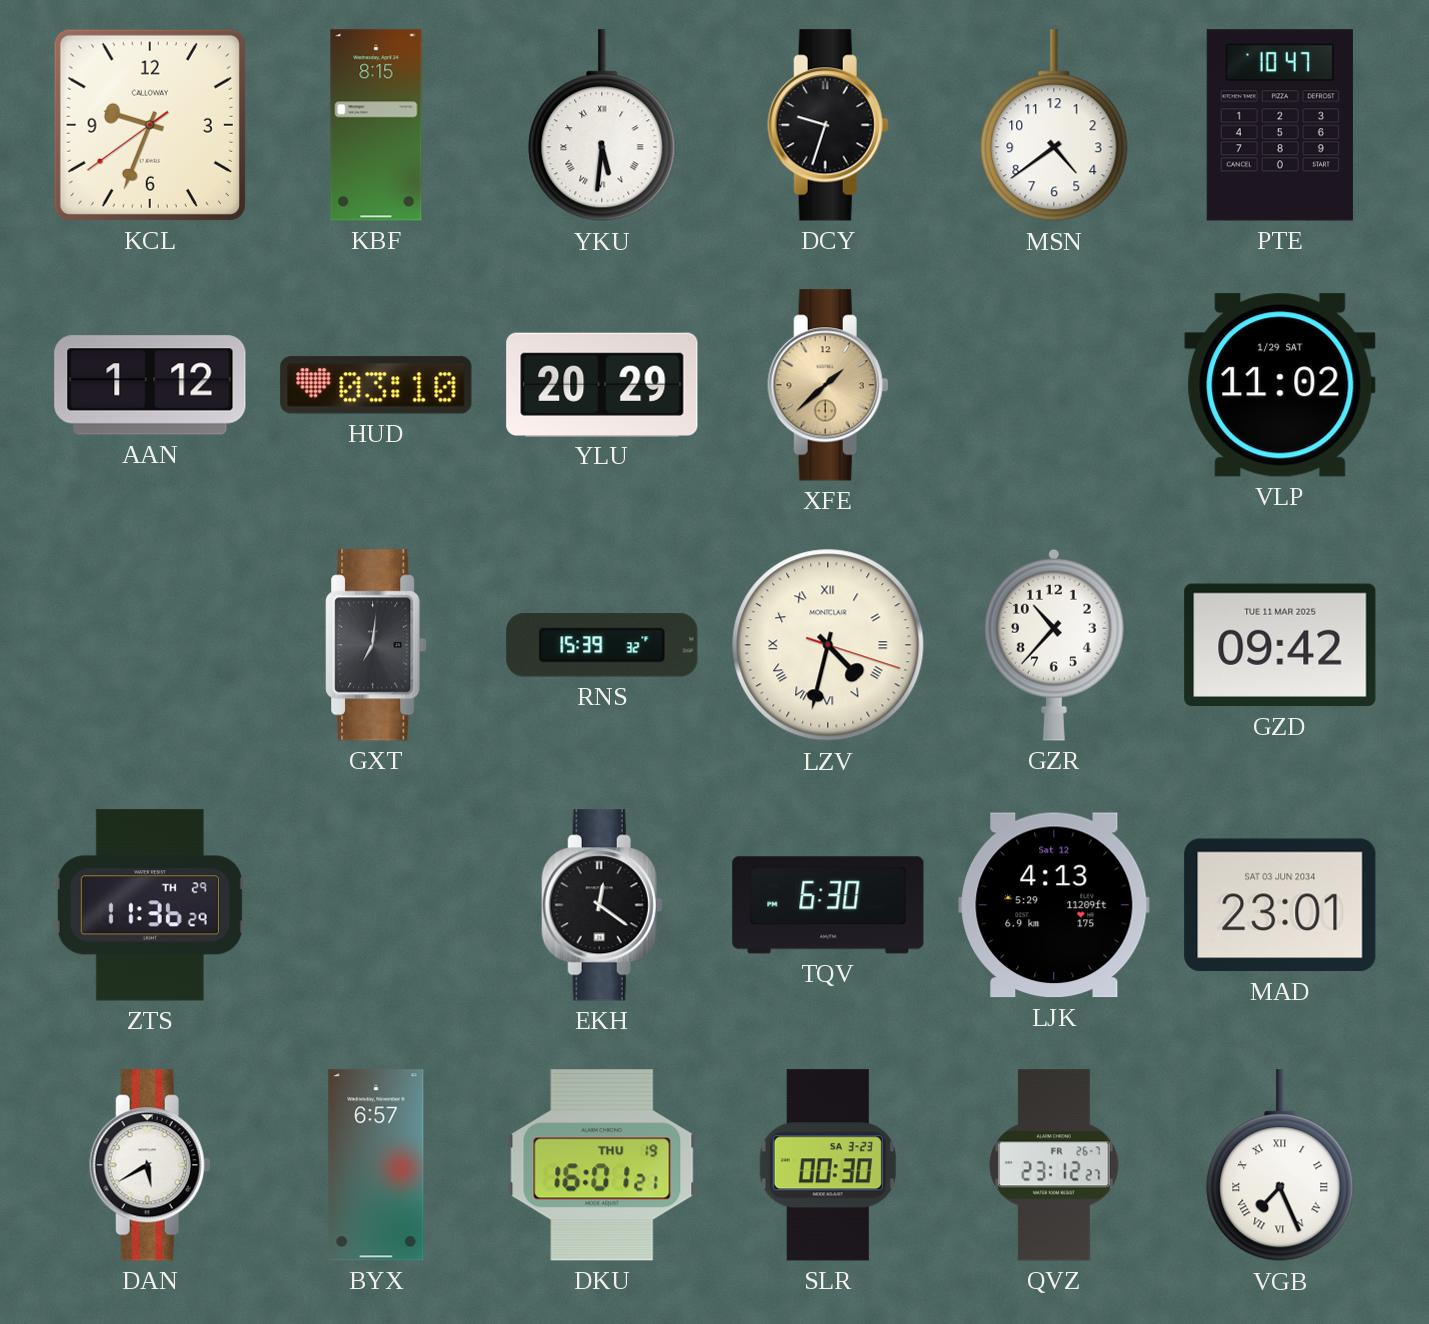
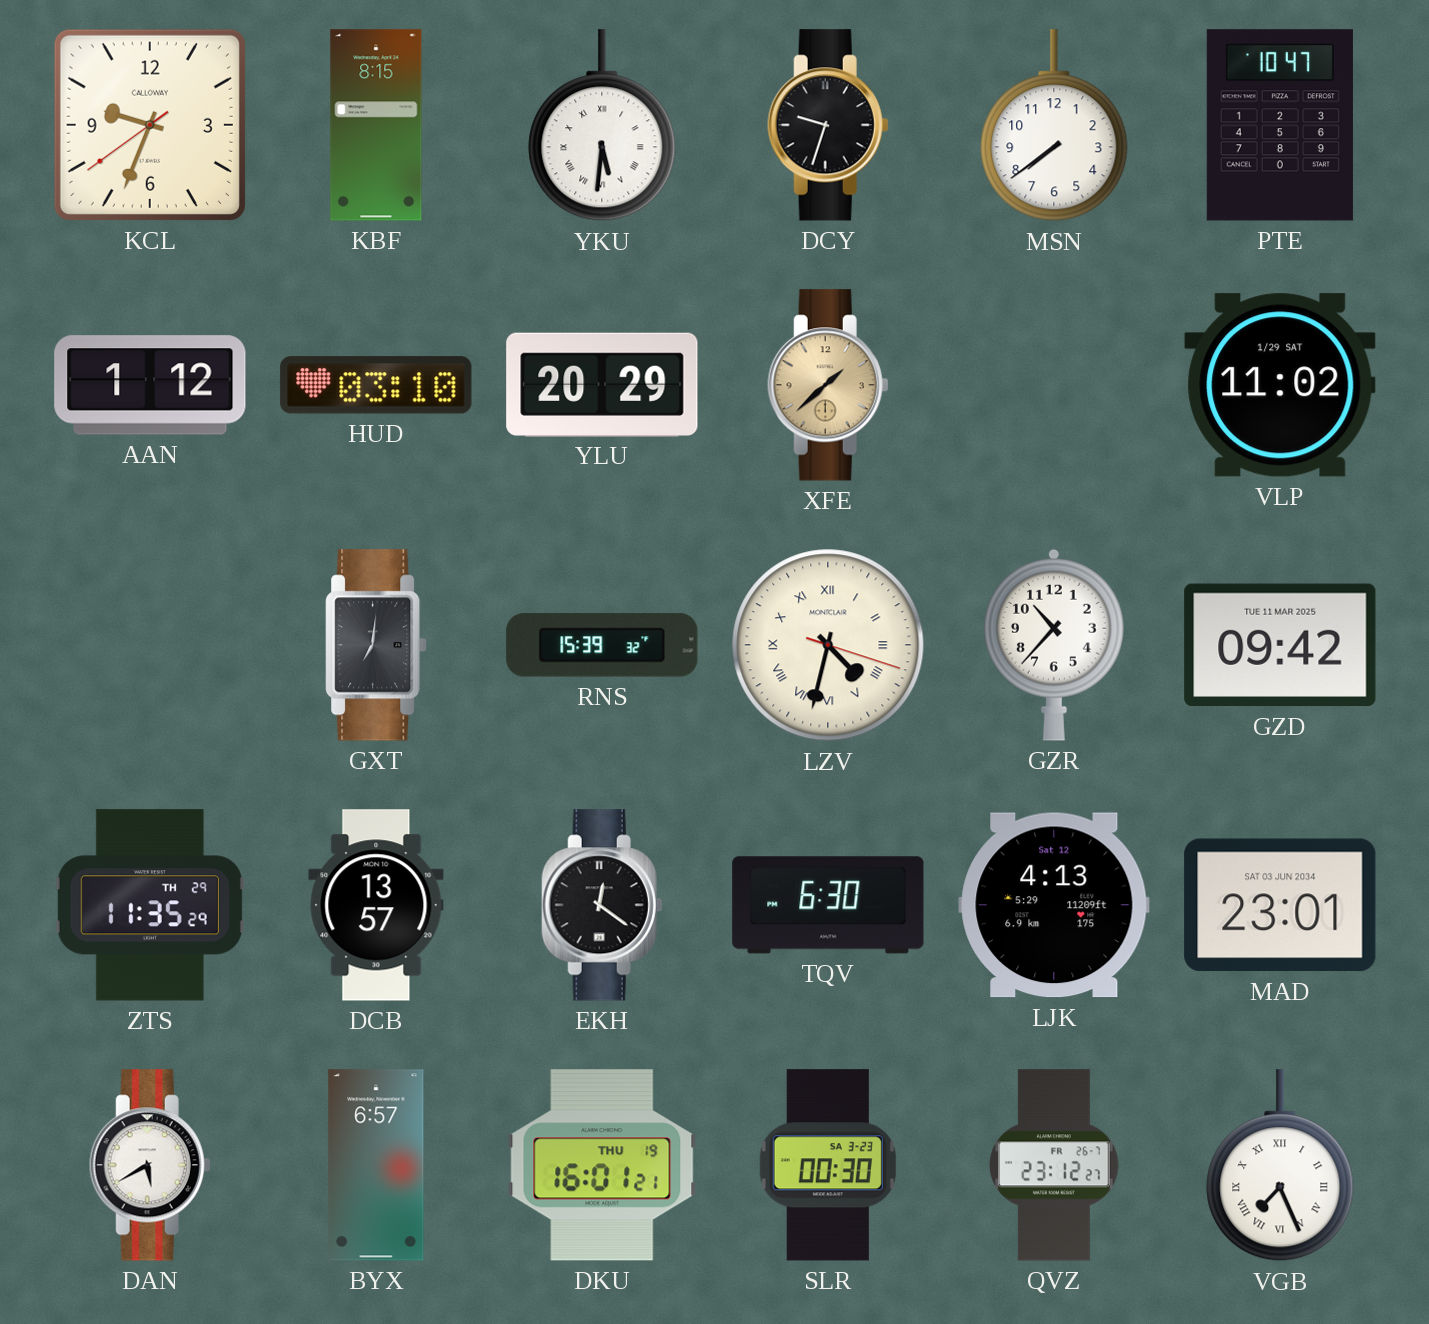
MSN: 4:39 -> 7:39 (1054, 126)
ZTS: 11:36 -> 11:35 (150, 905)
DCB: none -> 13:57 (376, 905)
